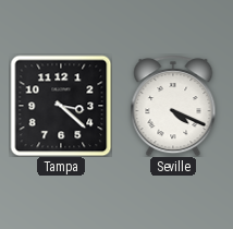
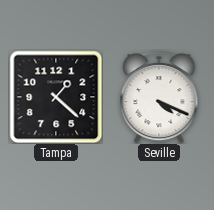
Tampa: 3:22 -> 1:22 (56, 97)
